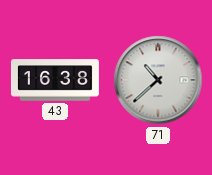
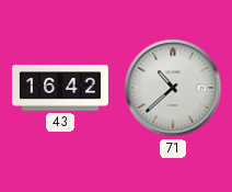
43: 16:38 -> 16:42 (60, 88)
